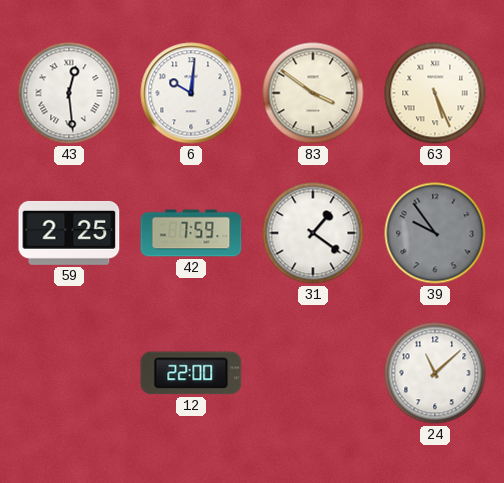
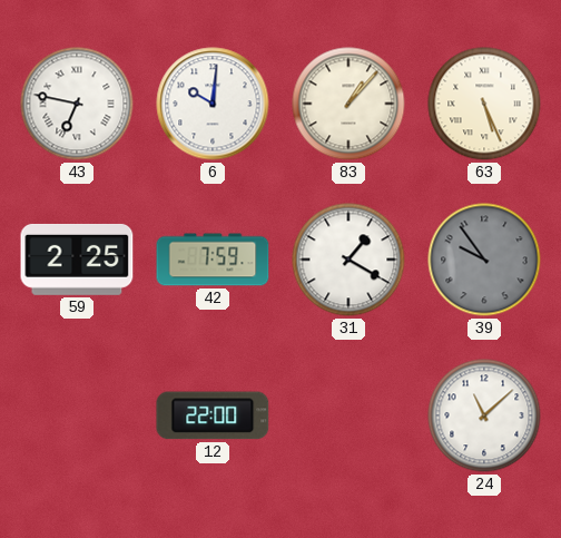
43: 12:29 -> 6:47 (77, 104)
83: 3:51 -> 1:07 (348, 104)
31: 1:21 -> 1:20 (348, 260)
